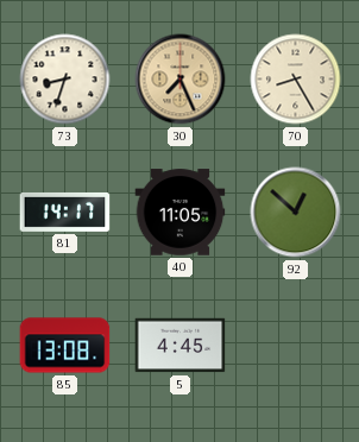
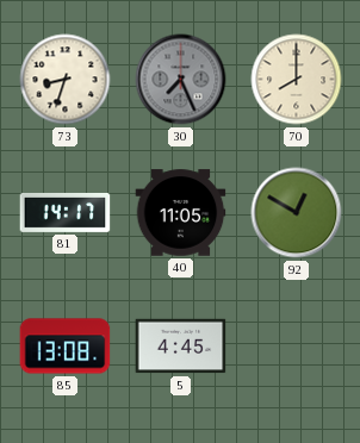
30 dial: champagne -> grey (181, 80)
70: 8:25 -> 8:00 (297, 80)
92: 12:52 -> 12:50 (297, 213)
